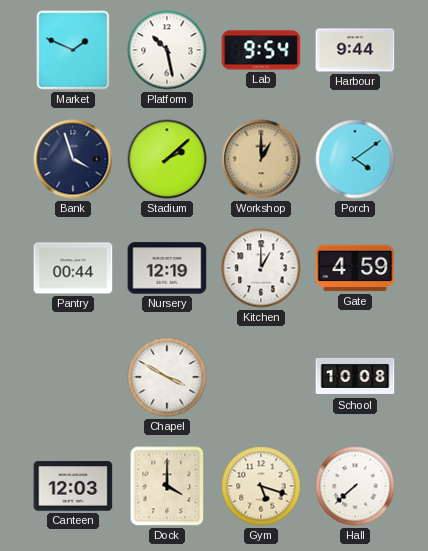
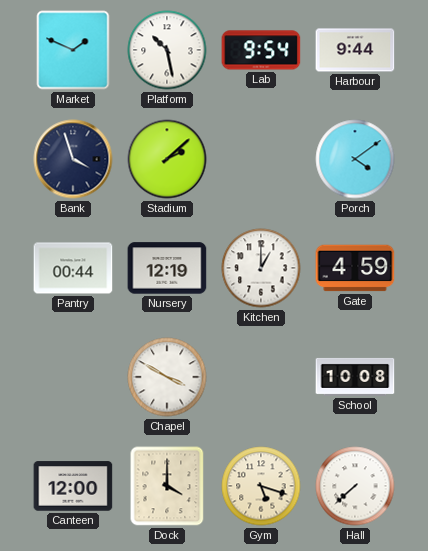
Workshop: 1:00 -> none (261, 159)
Canteen: 12:03 -> 12:00 (73, 486)
